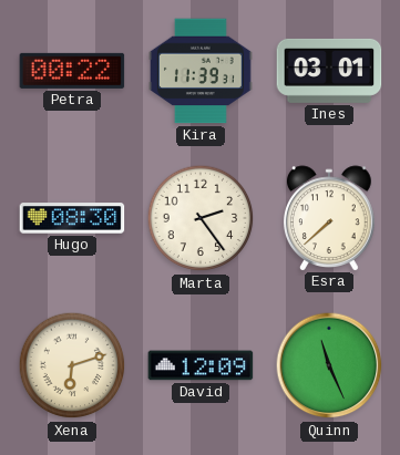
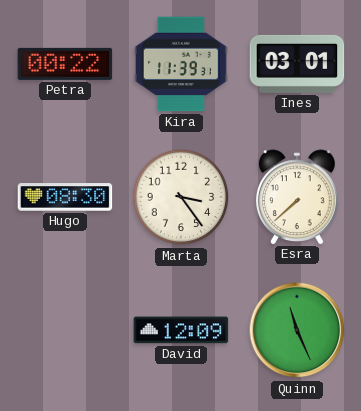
Marta: 2:24 -> 3:24 (181, 197)
Xena: 6:12 -> none (72, 365)
